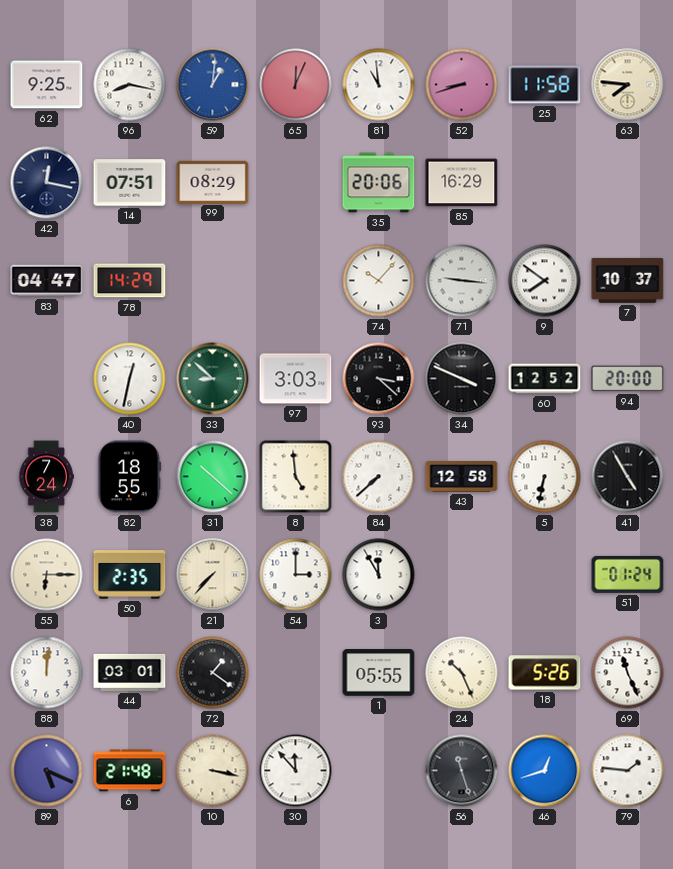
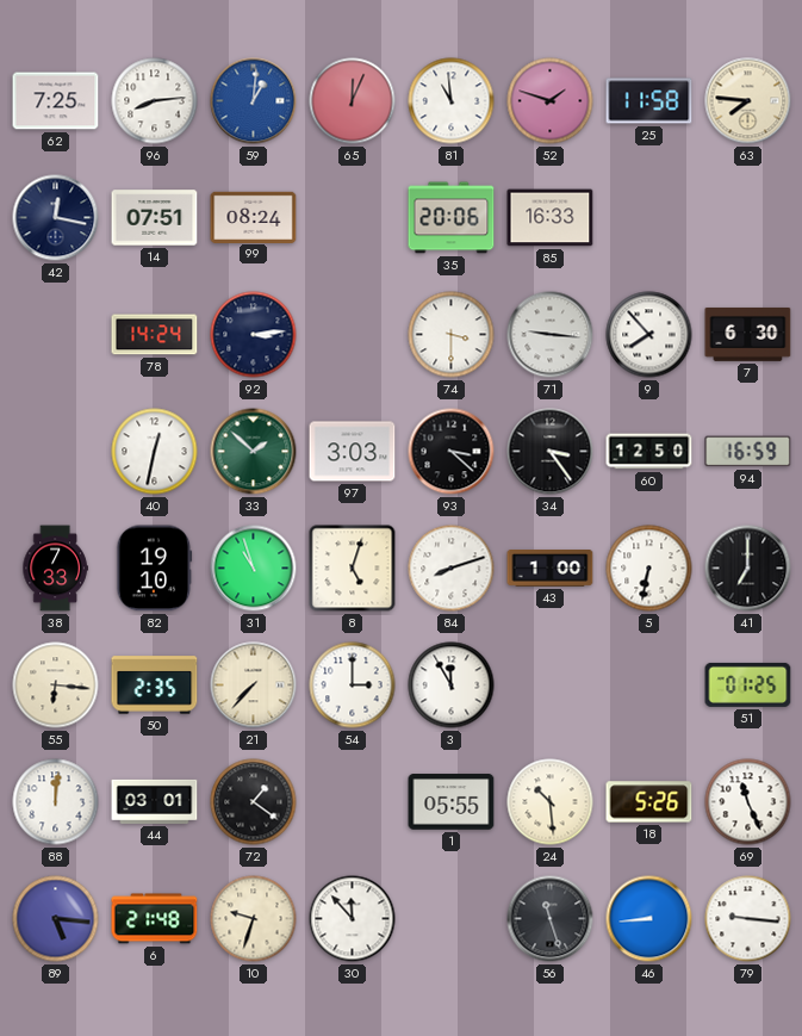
62: 9:25 -> 7:25 (56, 101)
96: 8:17 -> 8:14 (155, 101)
52: 8:42 -> 1:48 (551, 101)
99: 08:29 -> 08:24 (254, 217)
85: 16:29 -> 16:33 (551, 218)
83: 04:47 -> none (47, 281)
78: 14:29 -> 14:24 (155, 335)
92: none -> 3:14 (254, 335)
74: 10:07 -> 3:30 (452, 335)
9: 7:51 -> 7:53 (649, 335)
7: 10:37 -> 6:30 (748, 334)
33: 8:52 -> 1:52 (254, 452)
34: 3:49 -> 3:24 (551, 452)
60: 12:52 -> 12:50 (649, 452)
94: 20:00 -> 16:59 (748, 452)
38: 7:24 -> 7:33 (55, 569)
82: 18:55 -> 19:10 (155, 569)
31: 10:22 -> 10:57 (254, 569)
8: 4:59 -> 5:03 (353, 569)
84: 7:38 -> 8:12 (452, 569)
43: 12:58 -> 1:00 (551, 569)
41: 4:55 -> 7:00 (748, 569)
55: 6:15 -> 6:16 (56, 686)
51: 01:24 -> 01:25 (748, 684)
24: 10:26 -> 10:29 (551, 802)
89: 5:19 -> 5:16 (56, 919)
10: 3:17 -> 9:33 (254, 919)
46: 12:42 -> 8:44 (649, 919)
79: 1:46 -> 9:16 (748, 919)
